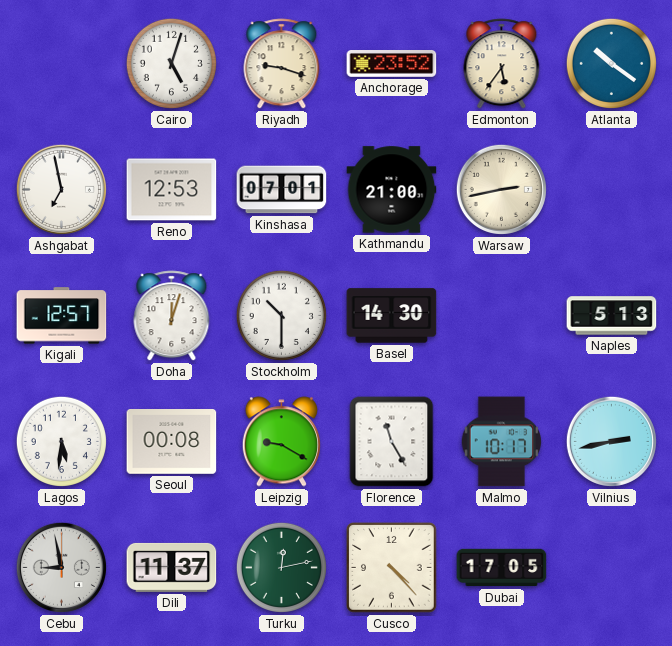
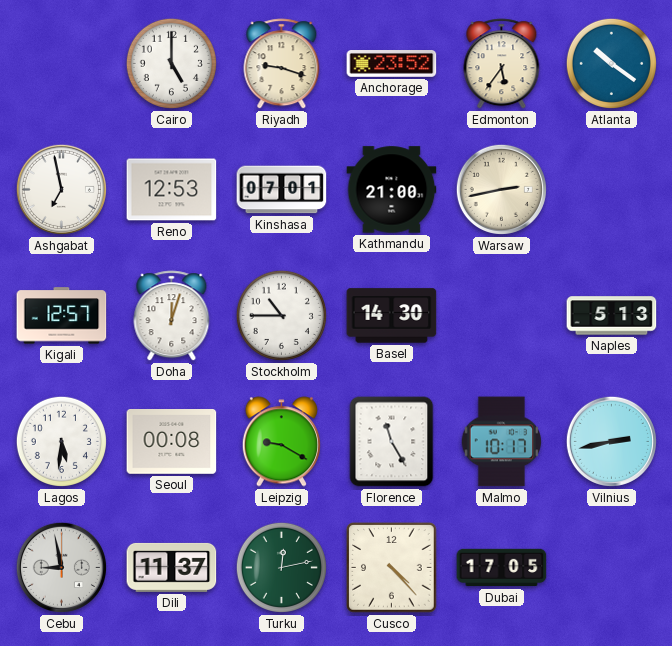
Cairo: 5:03 -> 5:00 (171, 63)
Stockholm: 10:30 -> 10:45 (281, 315)
